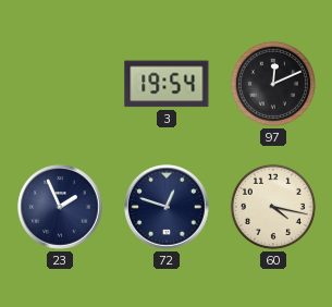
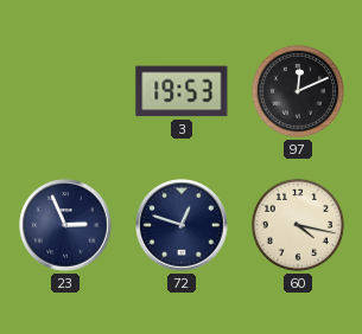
3: 19:54 -> 19:53 (182, 91)
23: 1:56 -> 2:56 (65, 225)
